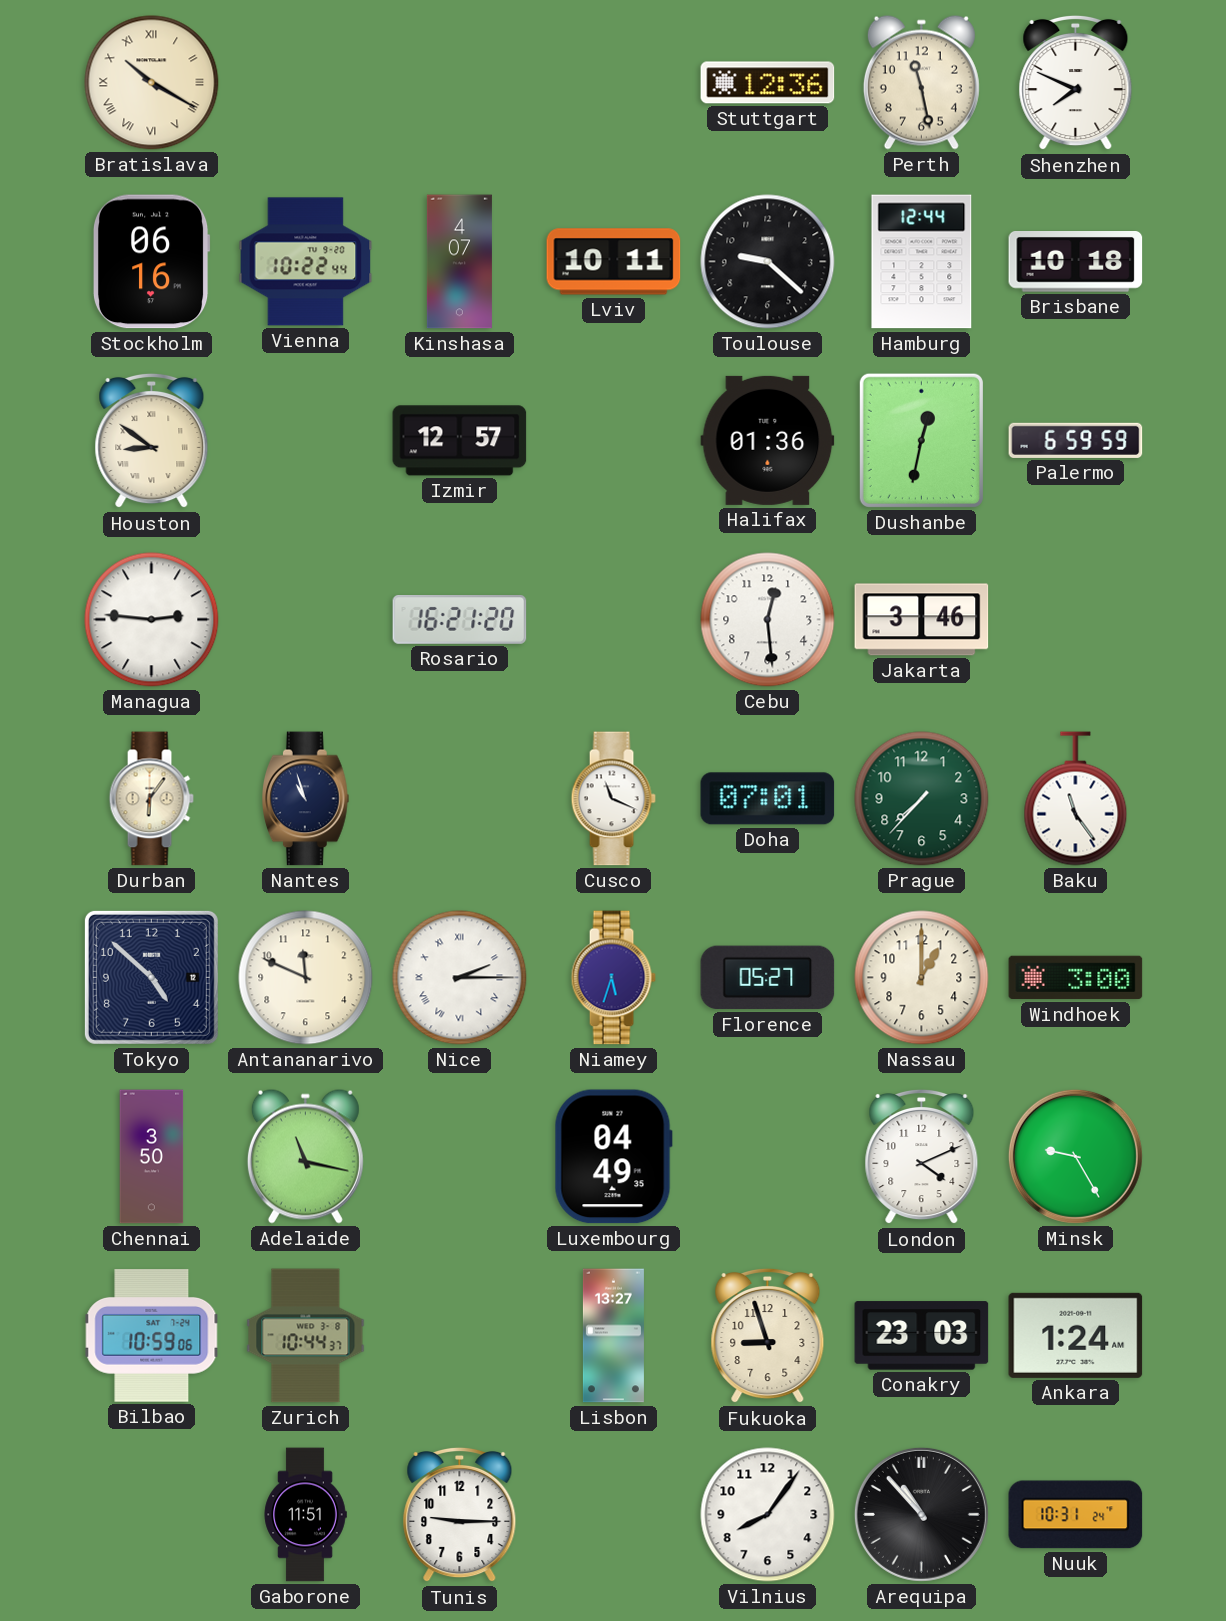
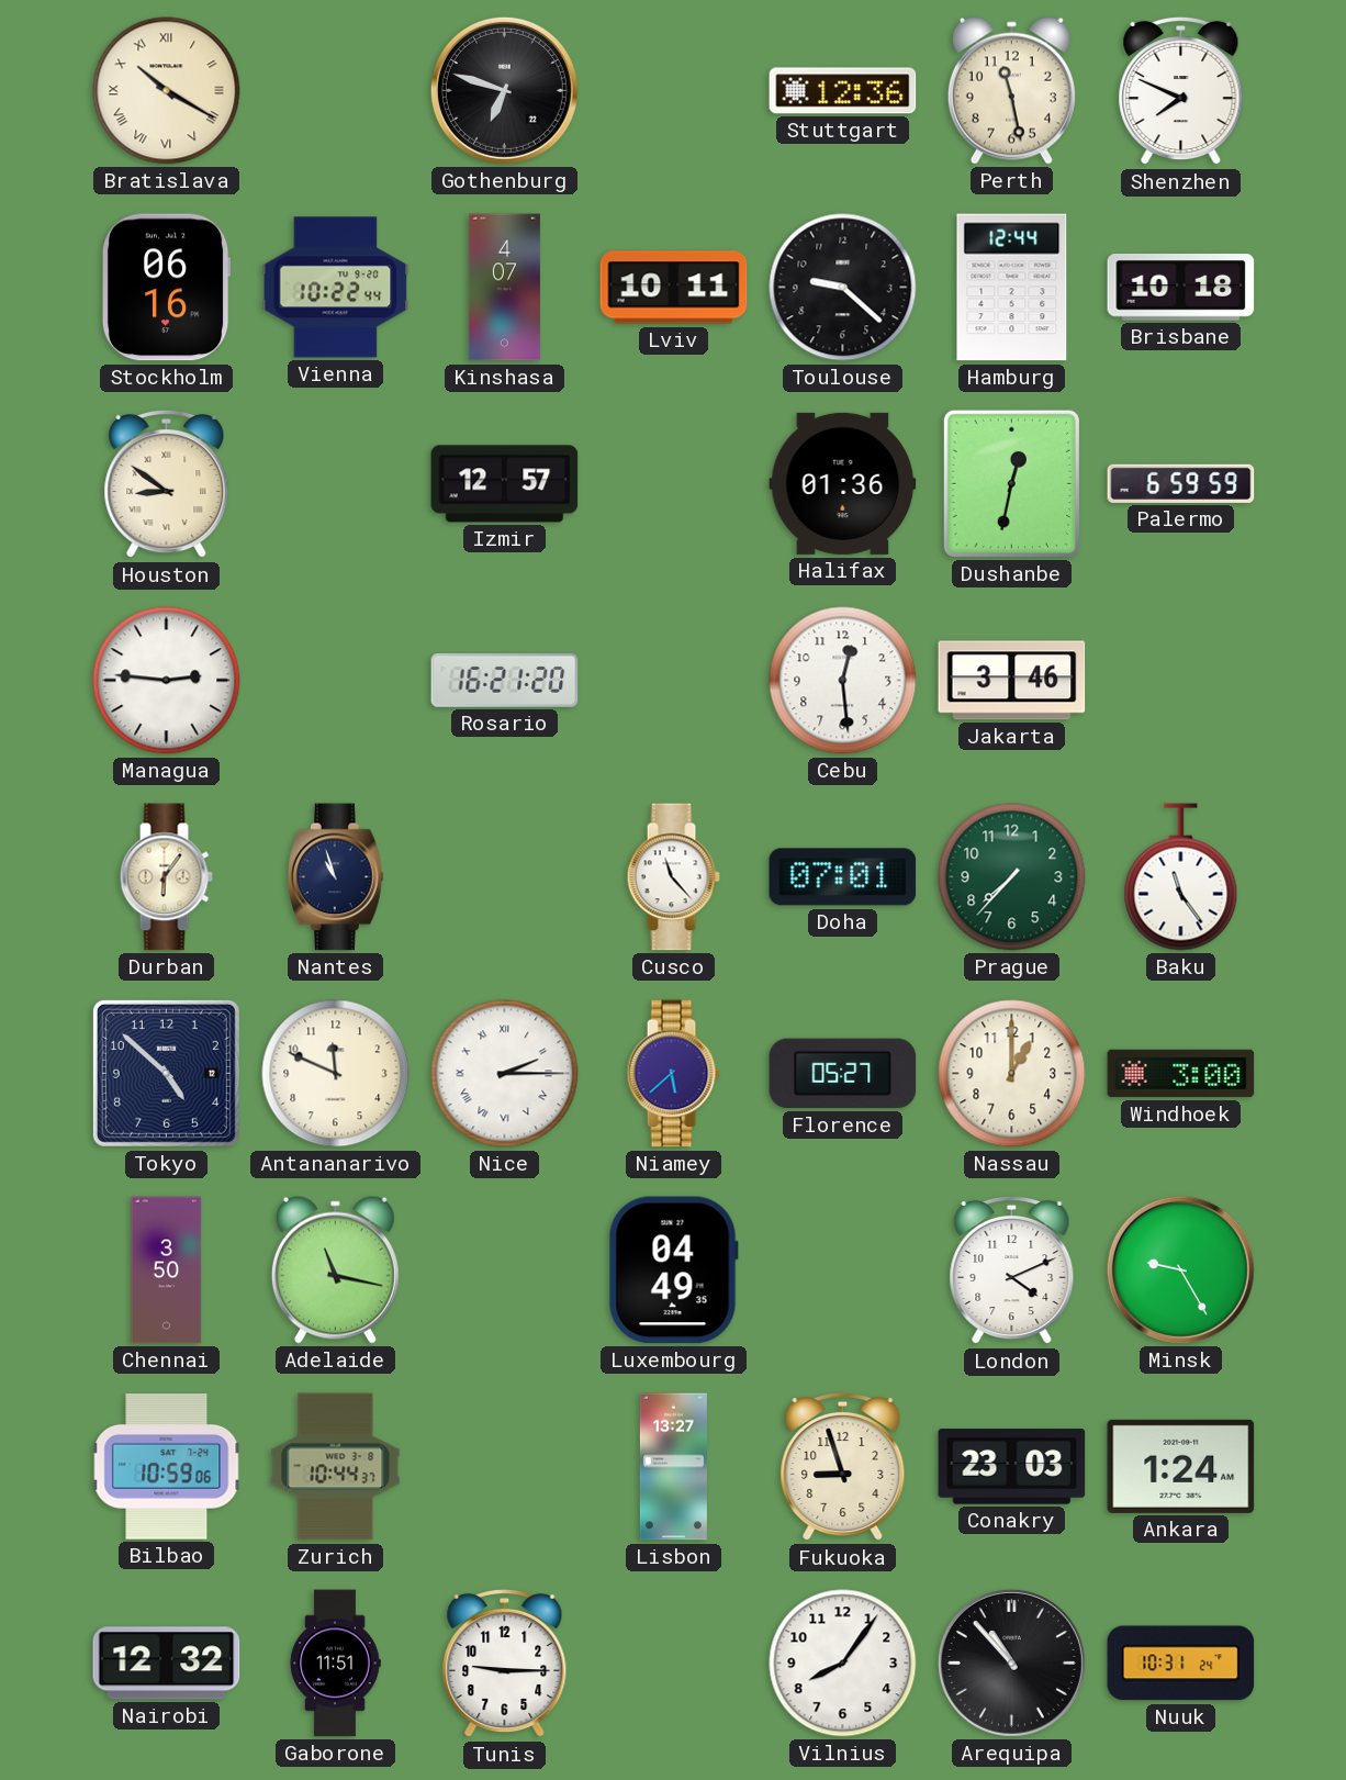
Gothenburg: none -> 6:48 (504, 90)
Cusco: 11:19 -> 11:23 (673, 877)
Niamey: 5:33 -> 5:38 (673, 1074)
Nairobi: none -> 12:32 (167, 1664)
